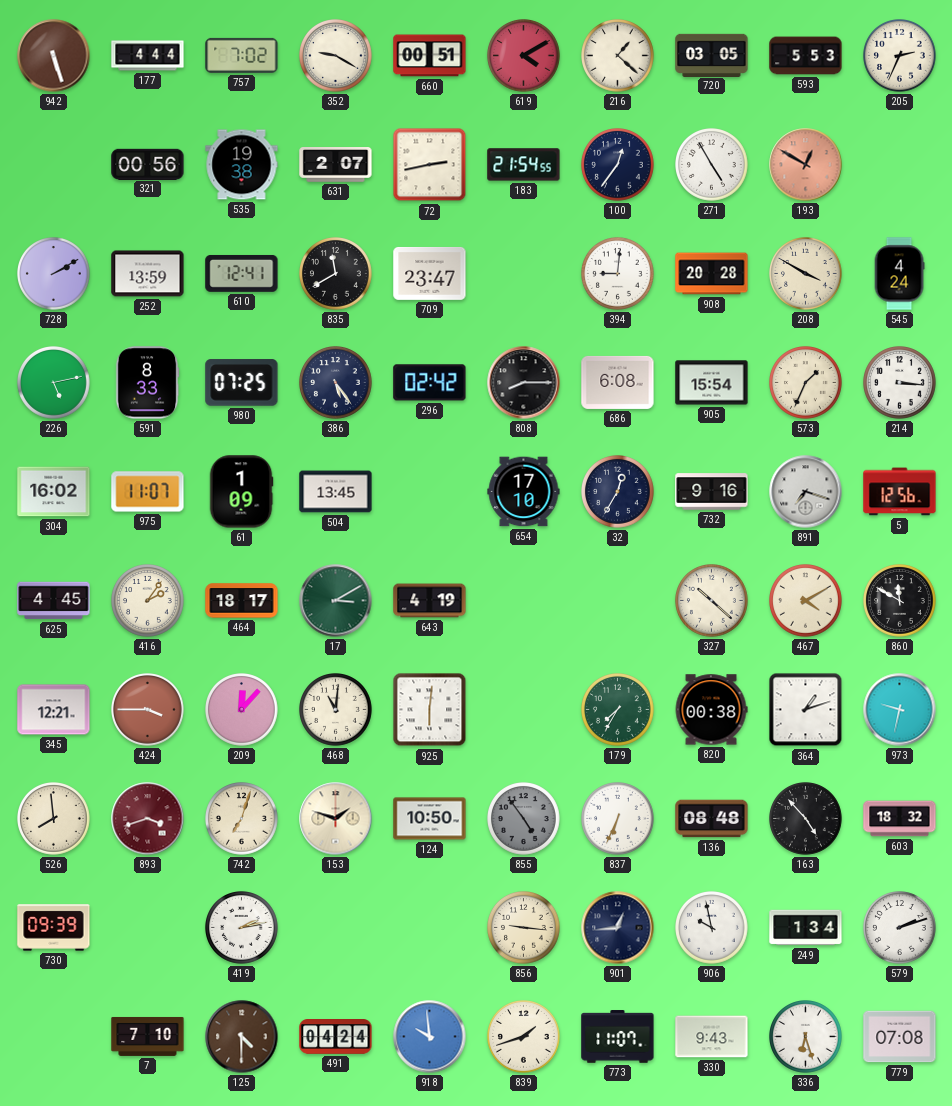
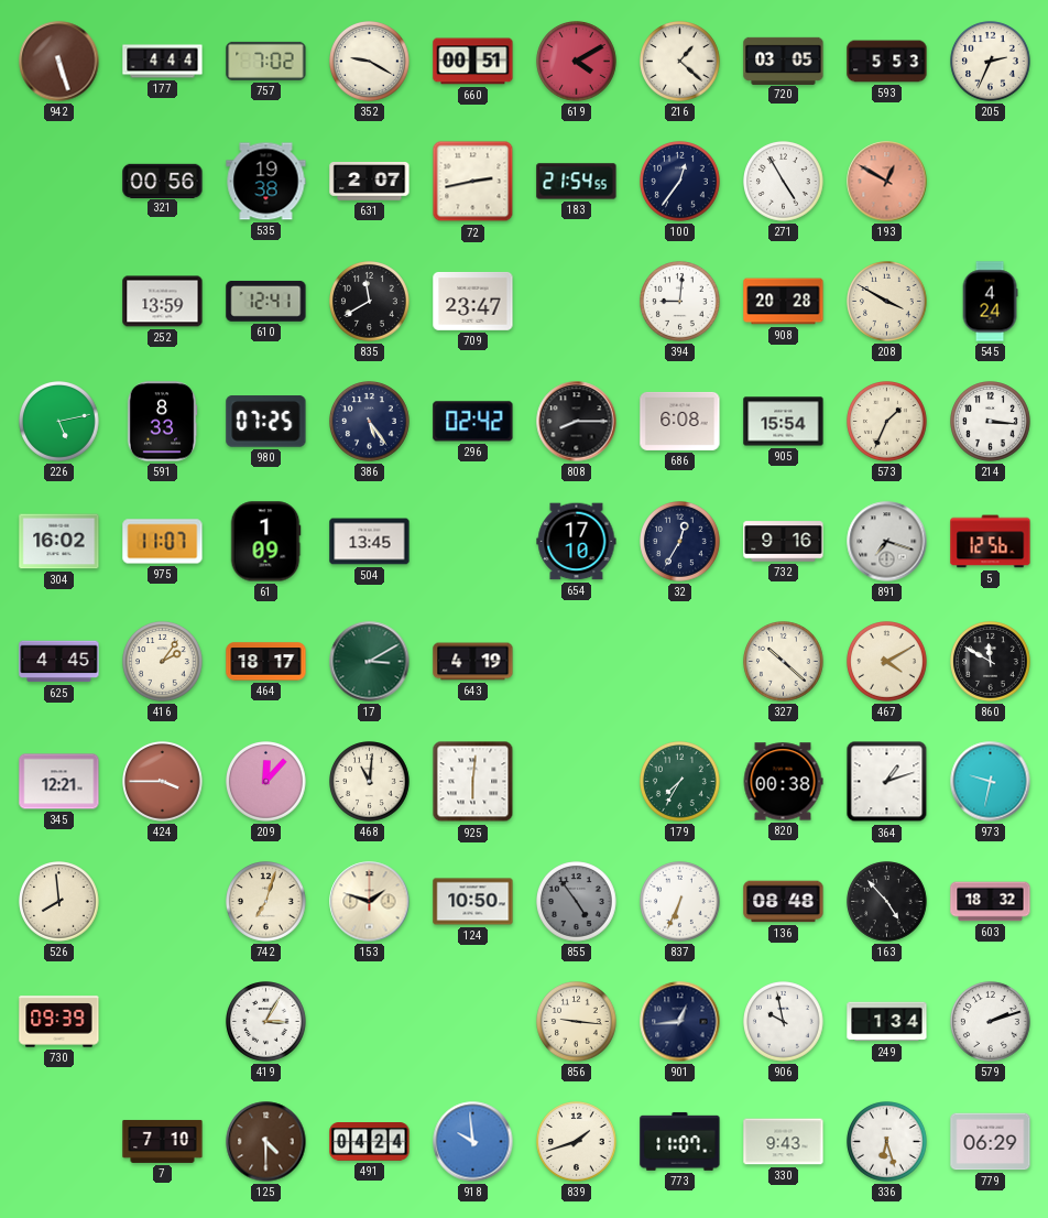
728: 2:10 -> none (54, 274)
893: 3:42 -> none (148, 819)
419: 2:13 -> 3:05 (266, 1022)
779: 07:08 -> 06:29 (991, 1142)
